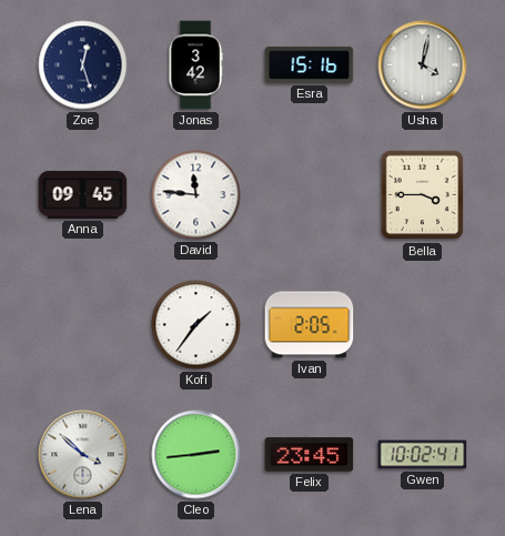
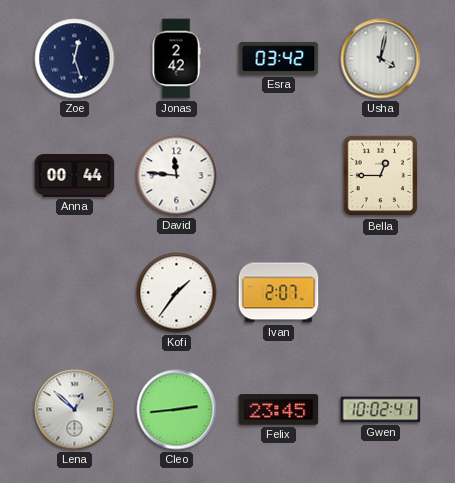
Jonas: 3:42 -> 2:42 (176, 59)
Esra: 15:16 -> 03:42 (279, 58)
Anna: 09:45 -> 00:44 (75, 175)
Bella: 3:45 -> 12:45 (381, 176)
Ivan: 2:05 -> 2:07 (279, 293)
Lena: 3:52 -> 12:52 (75, 410)
